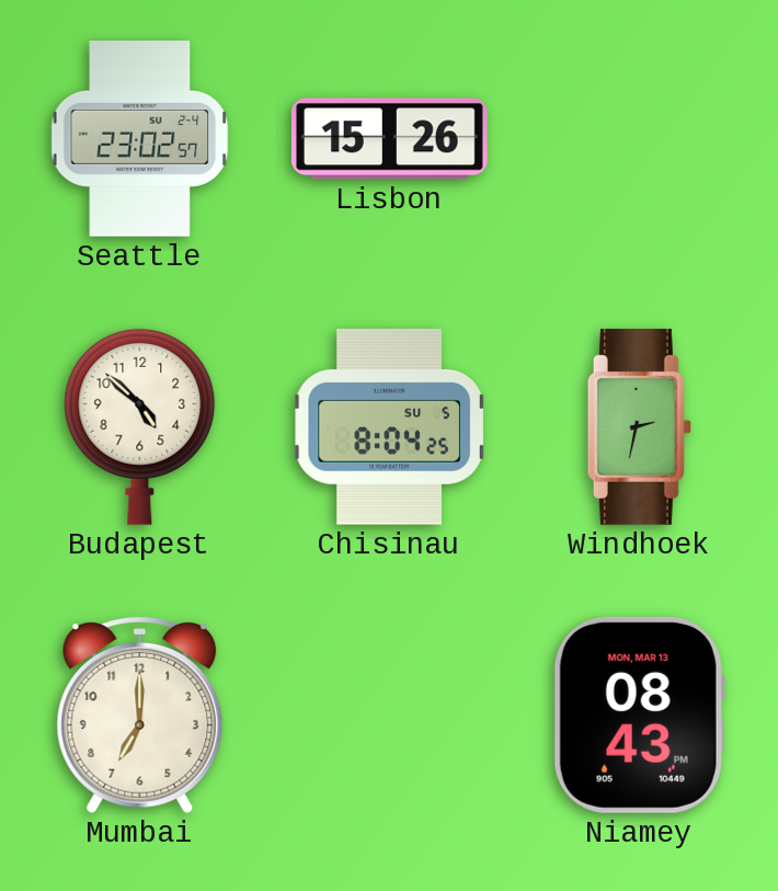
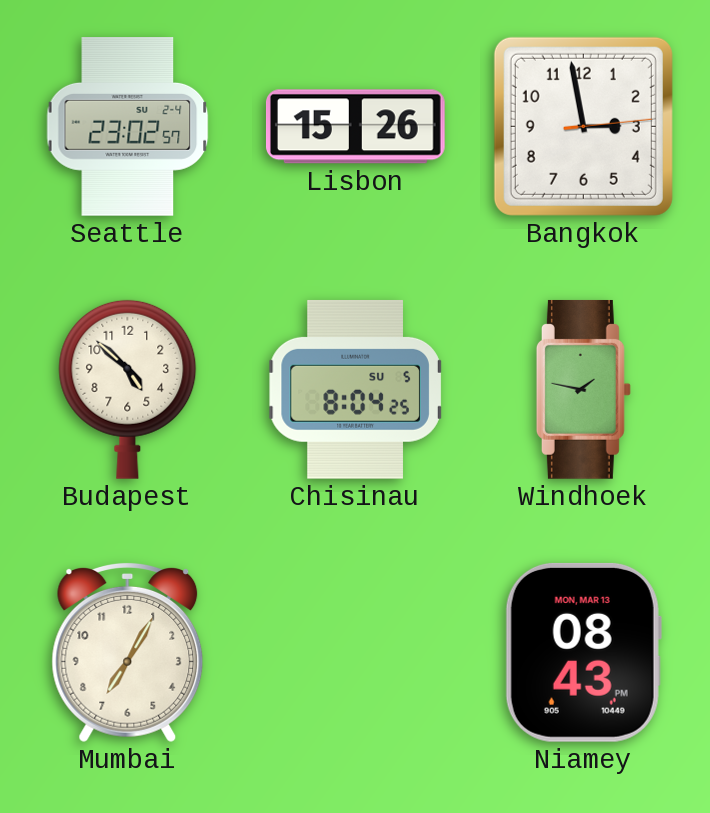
Bangkok: none -> 2:58 (583, 126)
Windhoek: 2:32 -> 1:47 (583, 389)
Mumbai: 7:00 -> 7:05 (128, 653)
